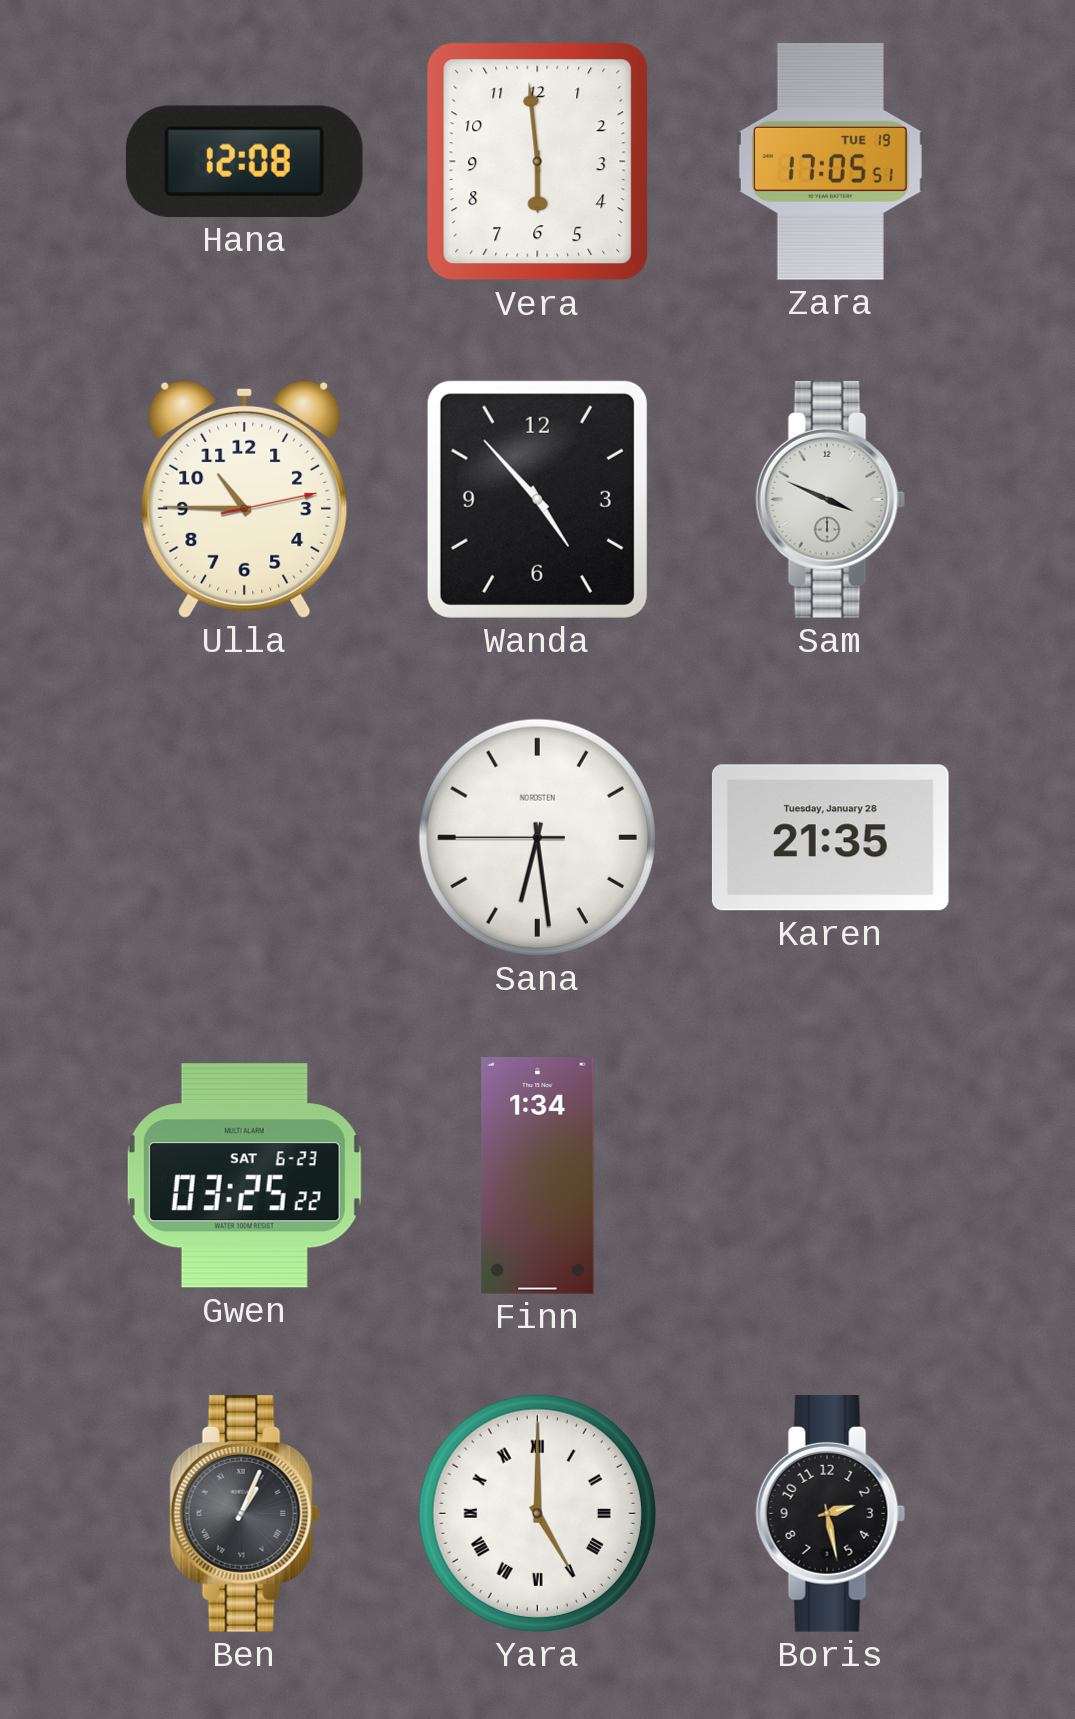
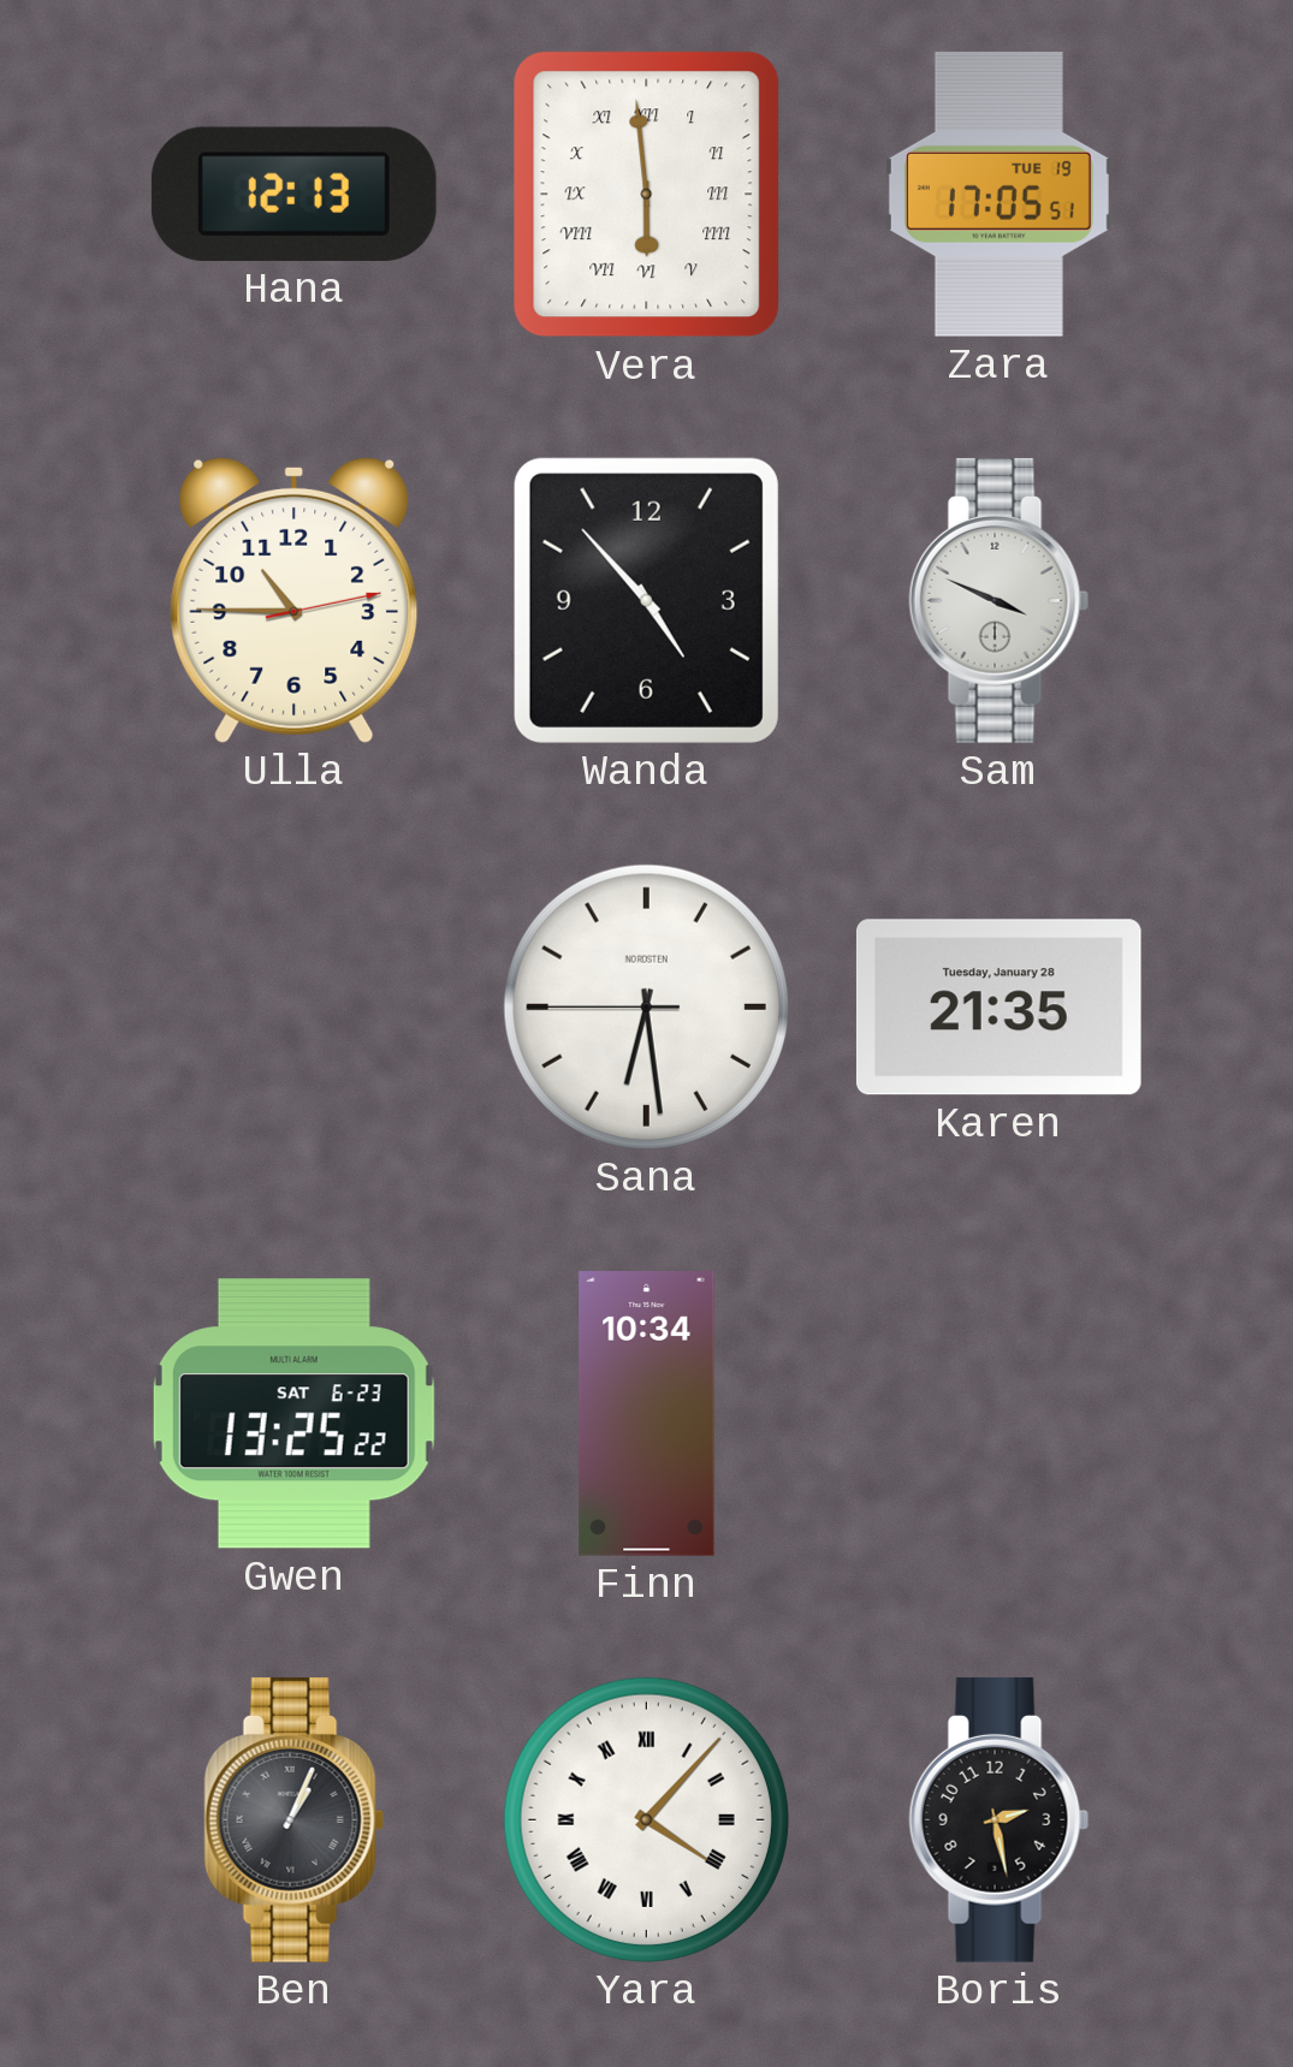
Hana: 12:08 -> 12:13 (293, 194)
Vera numerals: Arabic -> Roman (647, 195)
Gwen: 03:25 -> 13:25 (293, 1414)
Finn: 1:34 -> 10:34 (647, 1414)
Yara: 5:00 -> 4:07 (646, 1819)
